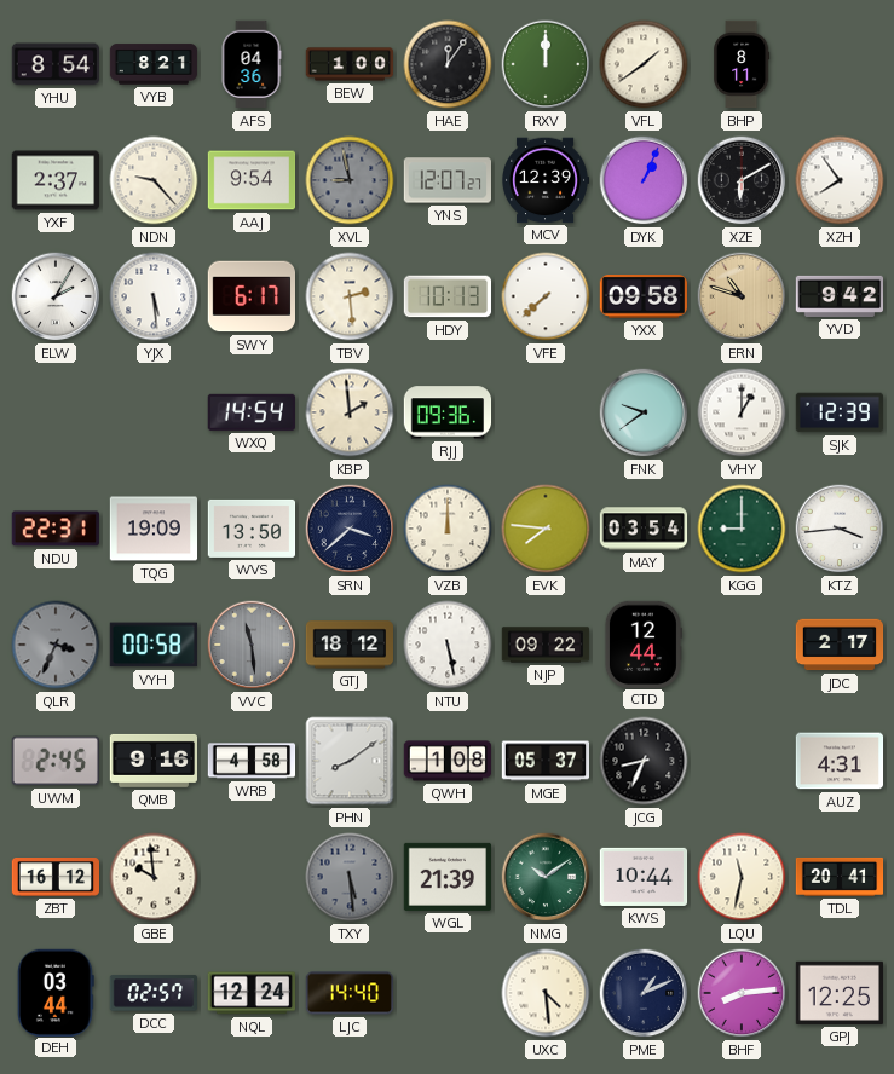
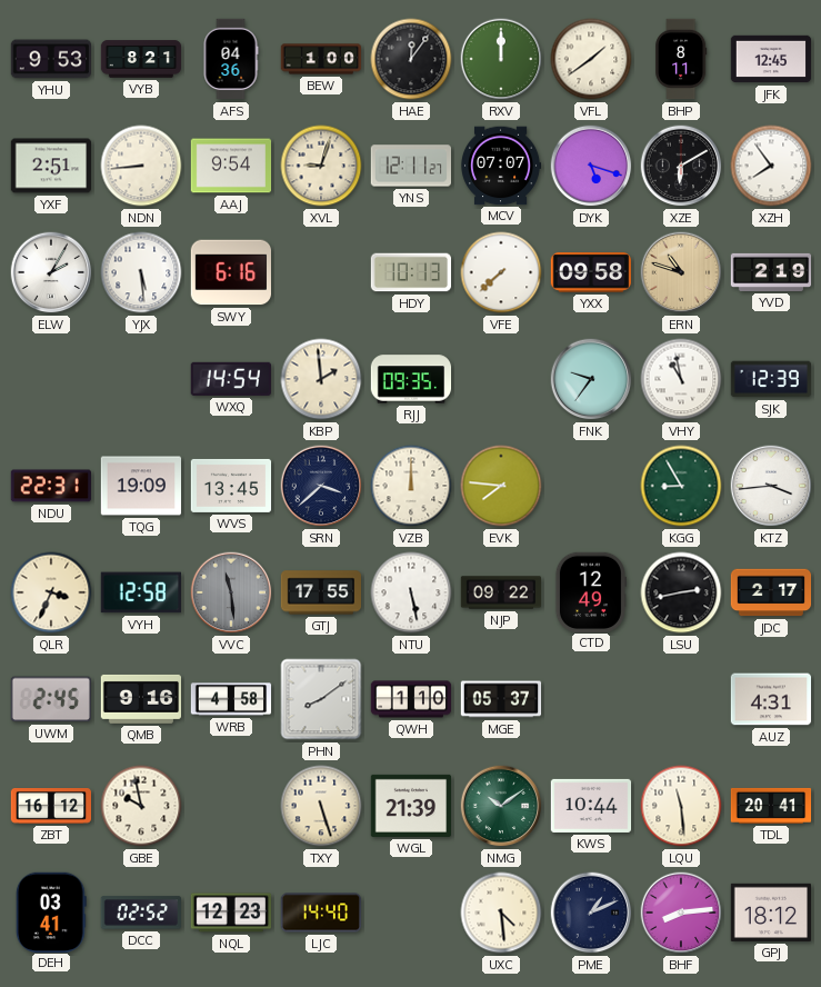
YHU: 8:54 -> 9:53 (51, 59)
JFK: none -> 12:45 (771, 59)
YXF: 2:37 -> 2:51 (51, 166)
NDN: 9:23 -> 8:44 (141, 166)
XVL: 8:58 -> 9:03 (321, 166)
XVL dial: grey -> cream (321, 166)
YNS: 12:07 -> 12:11 (410, 166)
MCV: 12:39 -> 07:07 (502, 166)
DYK: 1:04 -> 5:18 (591, 166)
SWY: 6:17 -> 6:16 (230, 272)
TBV: 2:29 -> none (350, 296)
YVD: 9:42 -> 2:19 (771, 272)
RJJ: 09:36 -> 09:35 (411, 379)
FNK: 9:39 -> 9:36 (591, 379)
VHY: 1:00 -> 10:58 (681, 379)
WVS: 13:50 -> 13:45 (231, 486)
MAY: 03:54 -> none (644, 529)
KGG: 9:00 -> 8:55 (681, 486)
QLR dial: grey -> cream (51, 592)
VYH: 00:58 -> 12:58 (141, 592)
GTJ: 18:12 -> 17:55 (321, 592)
CTD: 12:44 -> 12:49 (590, 591)
LSU: none -> 2:43 (681, 592)
QWH: 1:08 -> 1:10 (411, 699)
JCG: 8:34 -> none (644, 761)
GBE: 9:59 -> 9:58 (141, 806)
TXY: 5:29 -> 5:27 (321, 806)
TXY dial: grey -> cream (321, 806)
LQU: 11:32 -> 11:29 (681, 806)
DEH: 03:44 -> 03:41 (51, 911)
DCC: 02:57 -> 02:52 (140, 913)
NQL: 12:24 -> 12:23 (230, 913)
GPJ: 12:25 -> 18:12 (770, 913)
